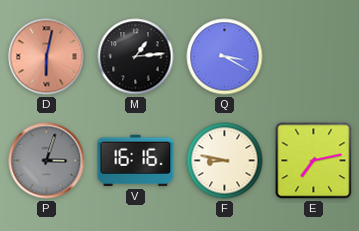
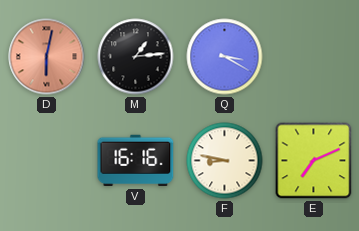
P: 3:03 -> none (47, 161)
E: 7:13 -> 7:11 (314, 161)
